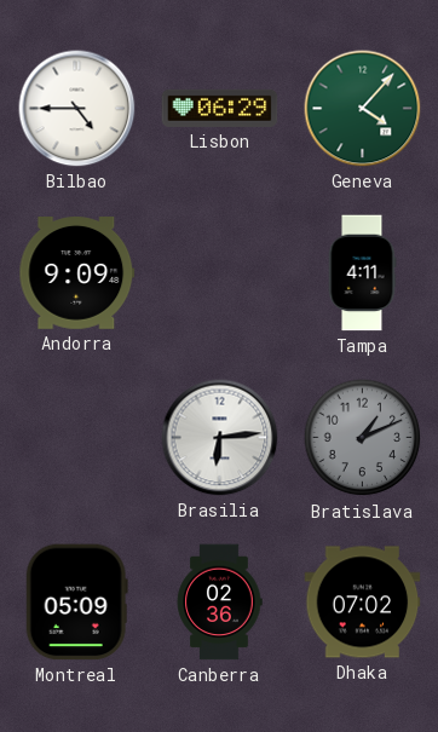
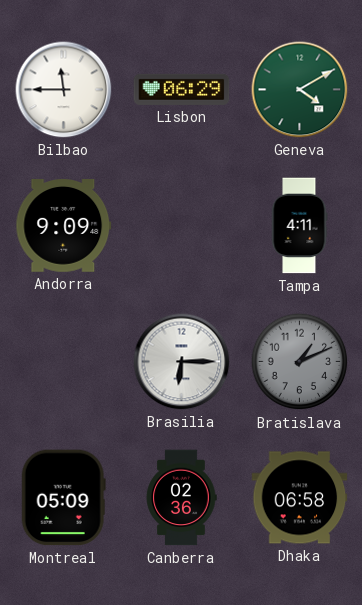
Bilbao: 4:45 -> 11:45 (64, 90)
Geneva: 4:07 -> 4:10 (300, 90)
Brasilia: 6:14 -> 6:15 (182, 362)
Dhaka: 07:02 -> 06:58 (300, 498)
